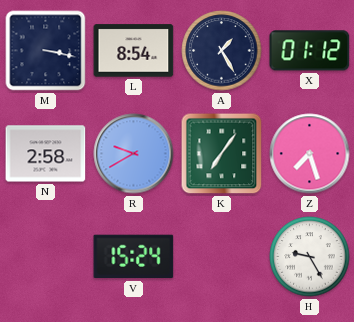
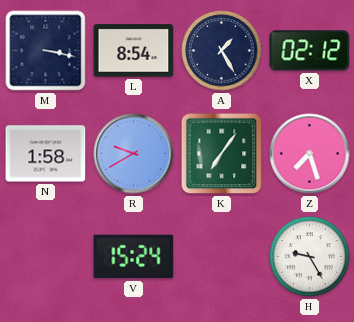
X: 01:12 -> 02:12 (310, 51)
N: 2:58 -> 1:58 (46, 154)
